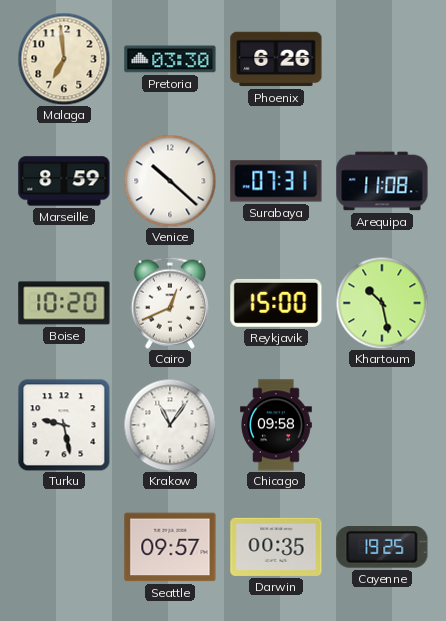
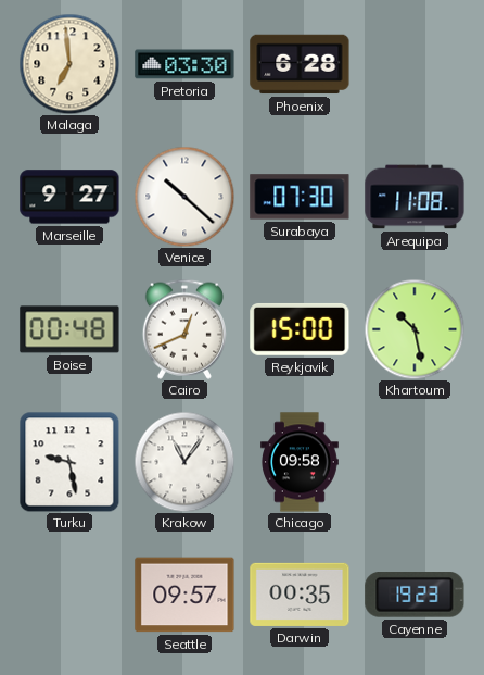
Phoenix: 6:26 -> 6:28 (300, 64)
Marseille: 8:59 -> 9:27 (69, 197)
Surabaya: 07:31 -> 07:30 (300, 197)
Boise: 10:20 -> 00:48 (69, 329)
Cayenne: 19:25 -> 19:23 (415, 596)
